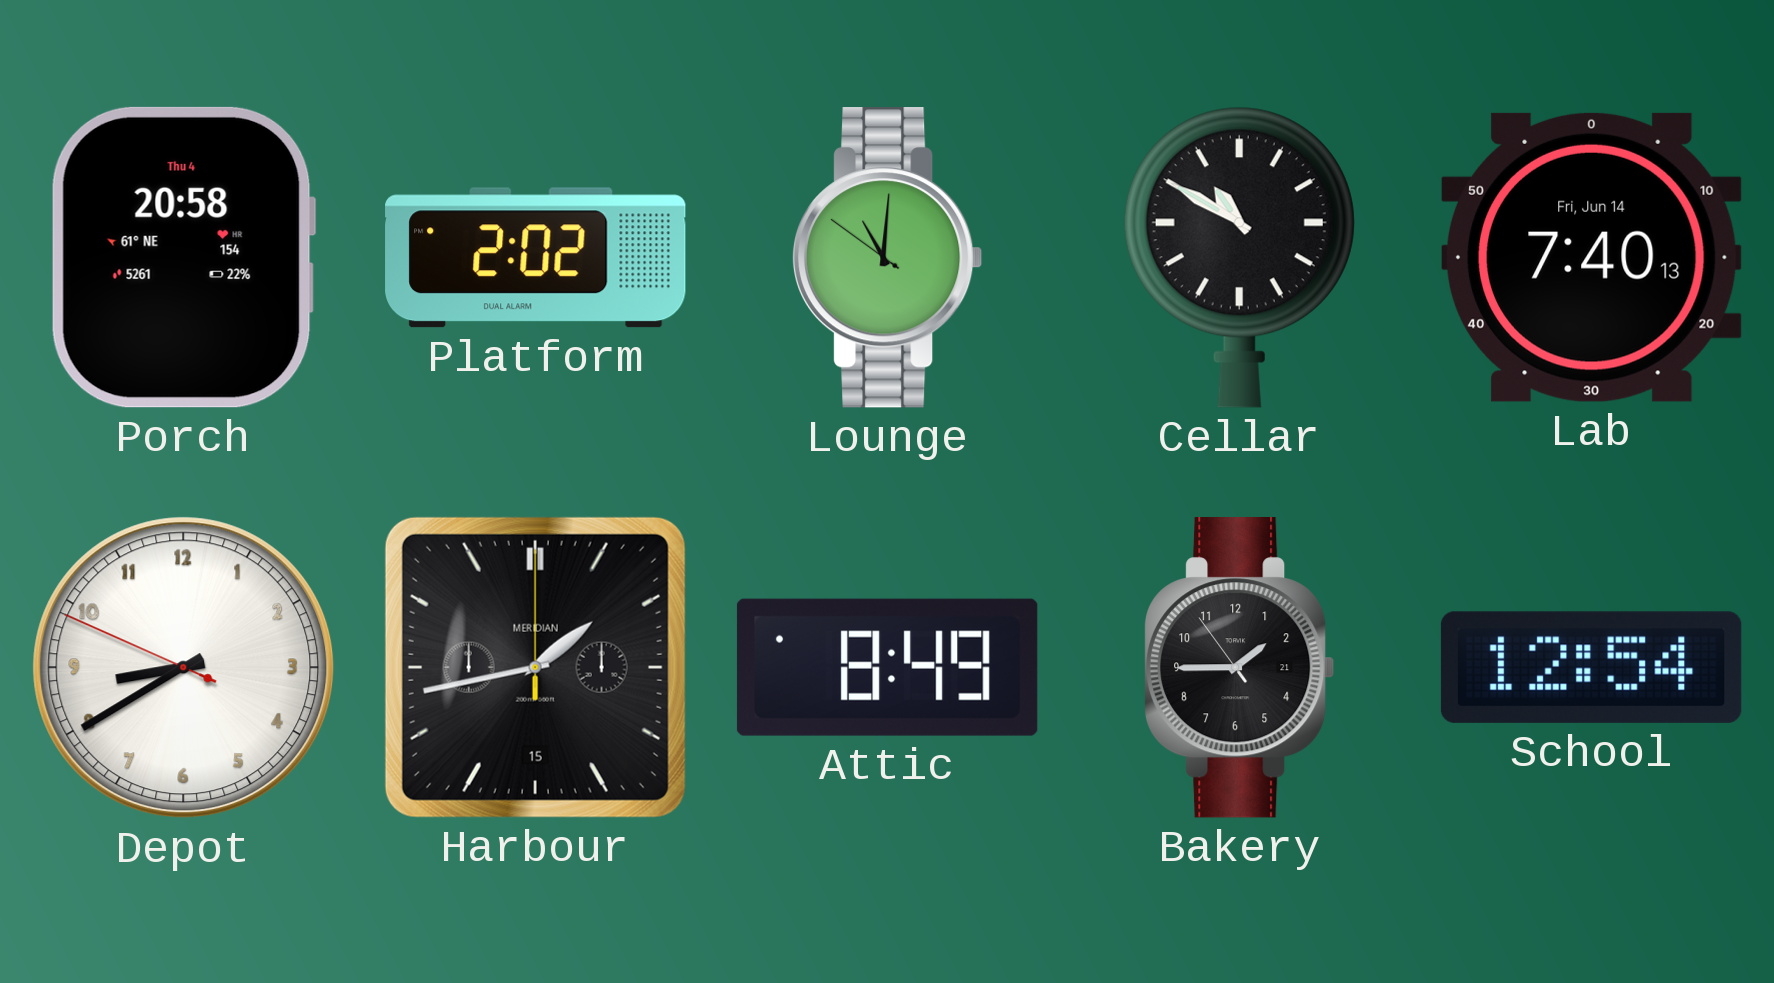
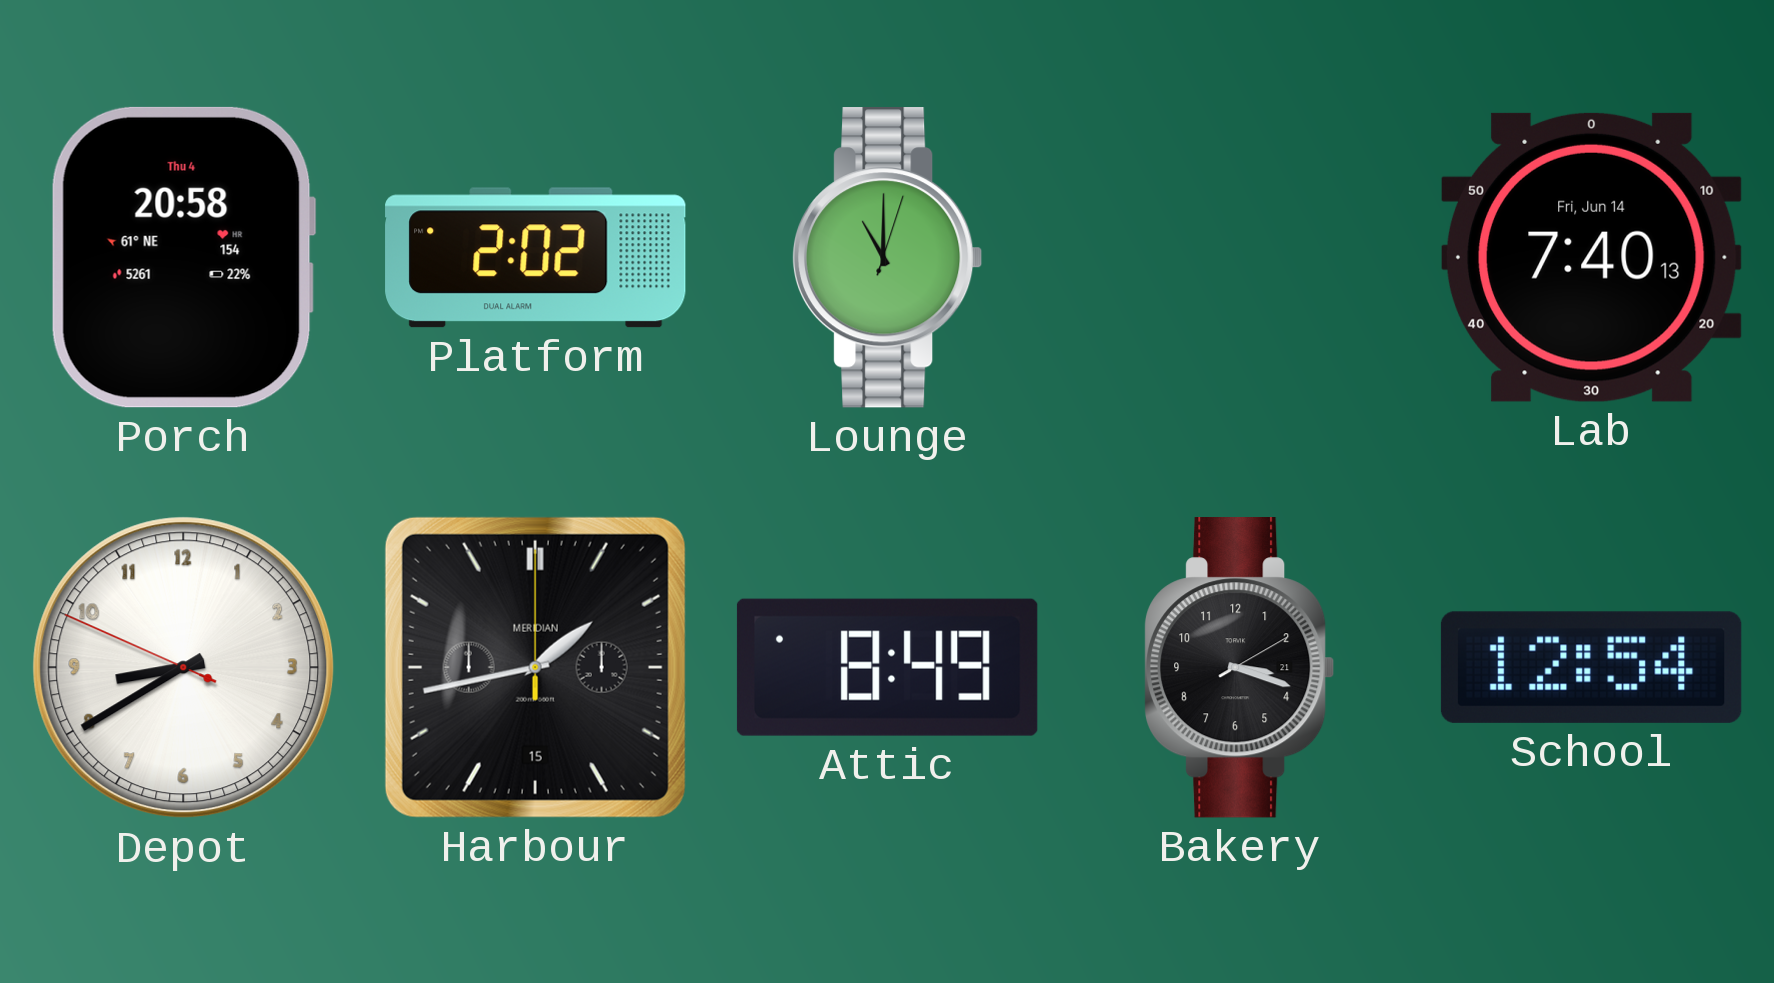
Lounge: 11:00:51 -> 11:00:03 (887, 258)
Cellar: 10:50 -> none (1239, 257)
Bakery: 1:44 -> 3:18 (1239, 668)
